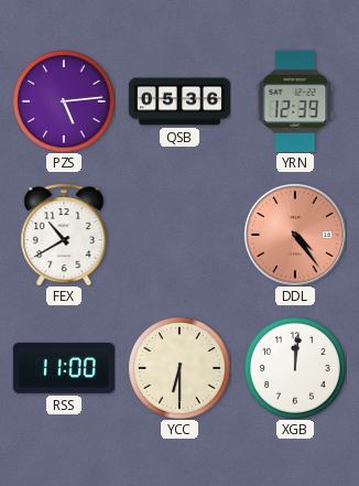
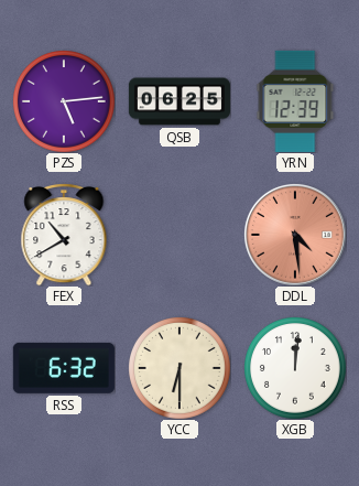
QSB: 05:36 -> 06:25 (179, 101)
DDL: 4:24 -> 4:29 (295, 235)
RSS: 11:00 -> 6:32 (64, 368)
